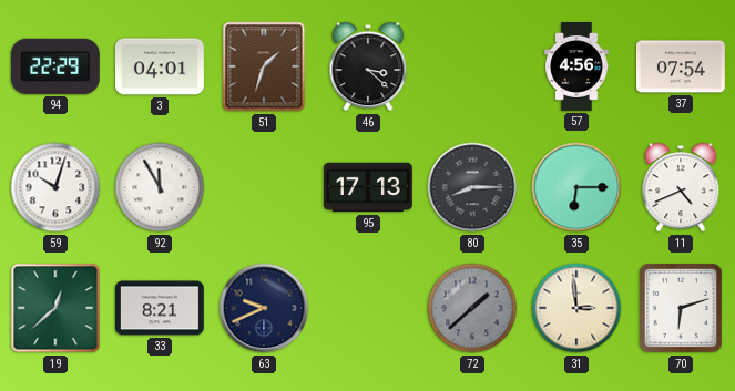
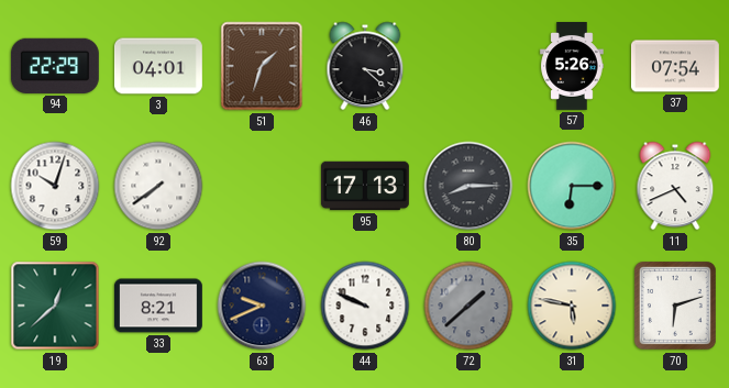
57: 4:56 -> 5:26 (572, 67)
92: 11:55 -> 7:39 (158, 186)
44: none -> 9:49 (365, 306)
31: 2:59 -> 5:47 (572, 306)
